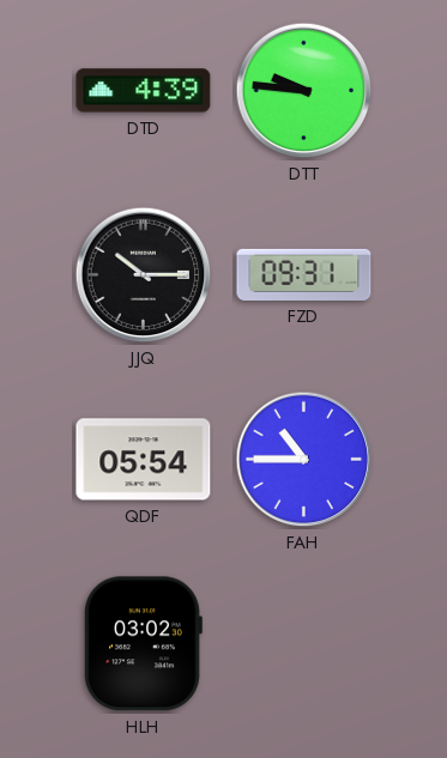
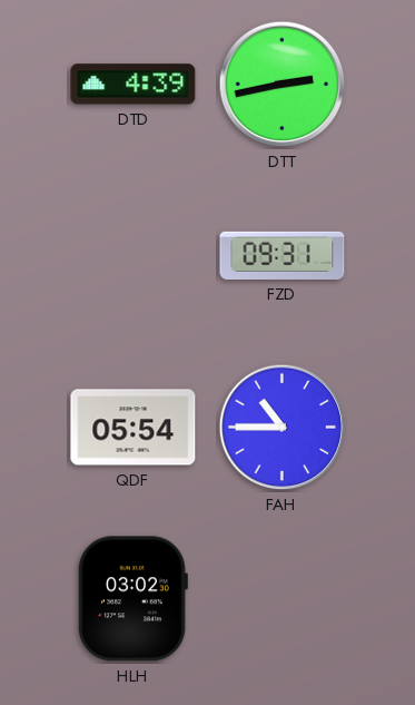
DTT: 9:46 -> 2:43 (283, 85)
JJQ: 10:15 -> none (144, 275)
